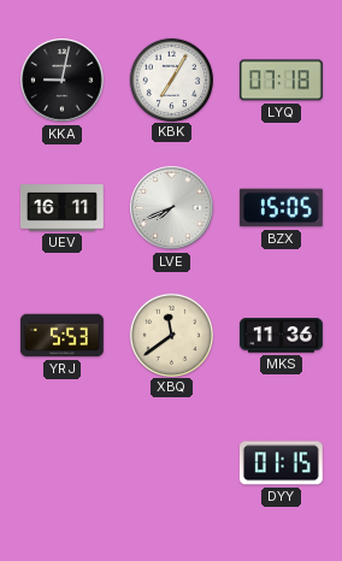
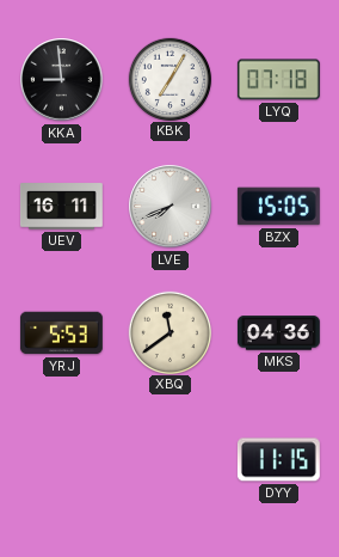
KKA: 9:02 -> 8:59 (62, 80)
MKS: 11:36 -> 04:36 (278, 333)
DYY: 01:15 -> 11:15 (278, 460)
